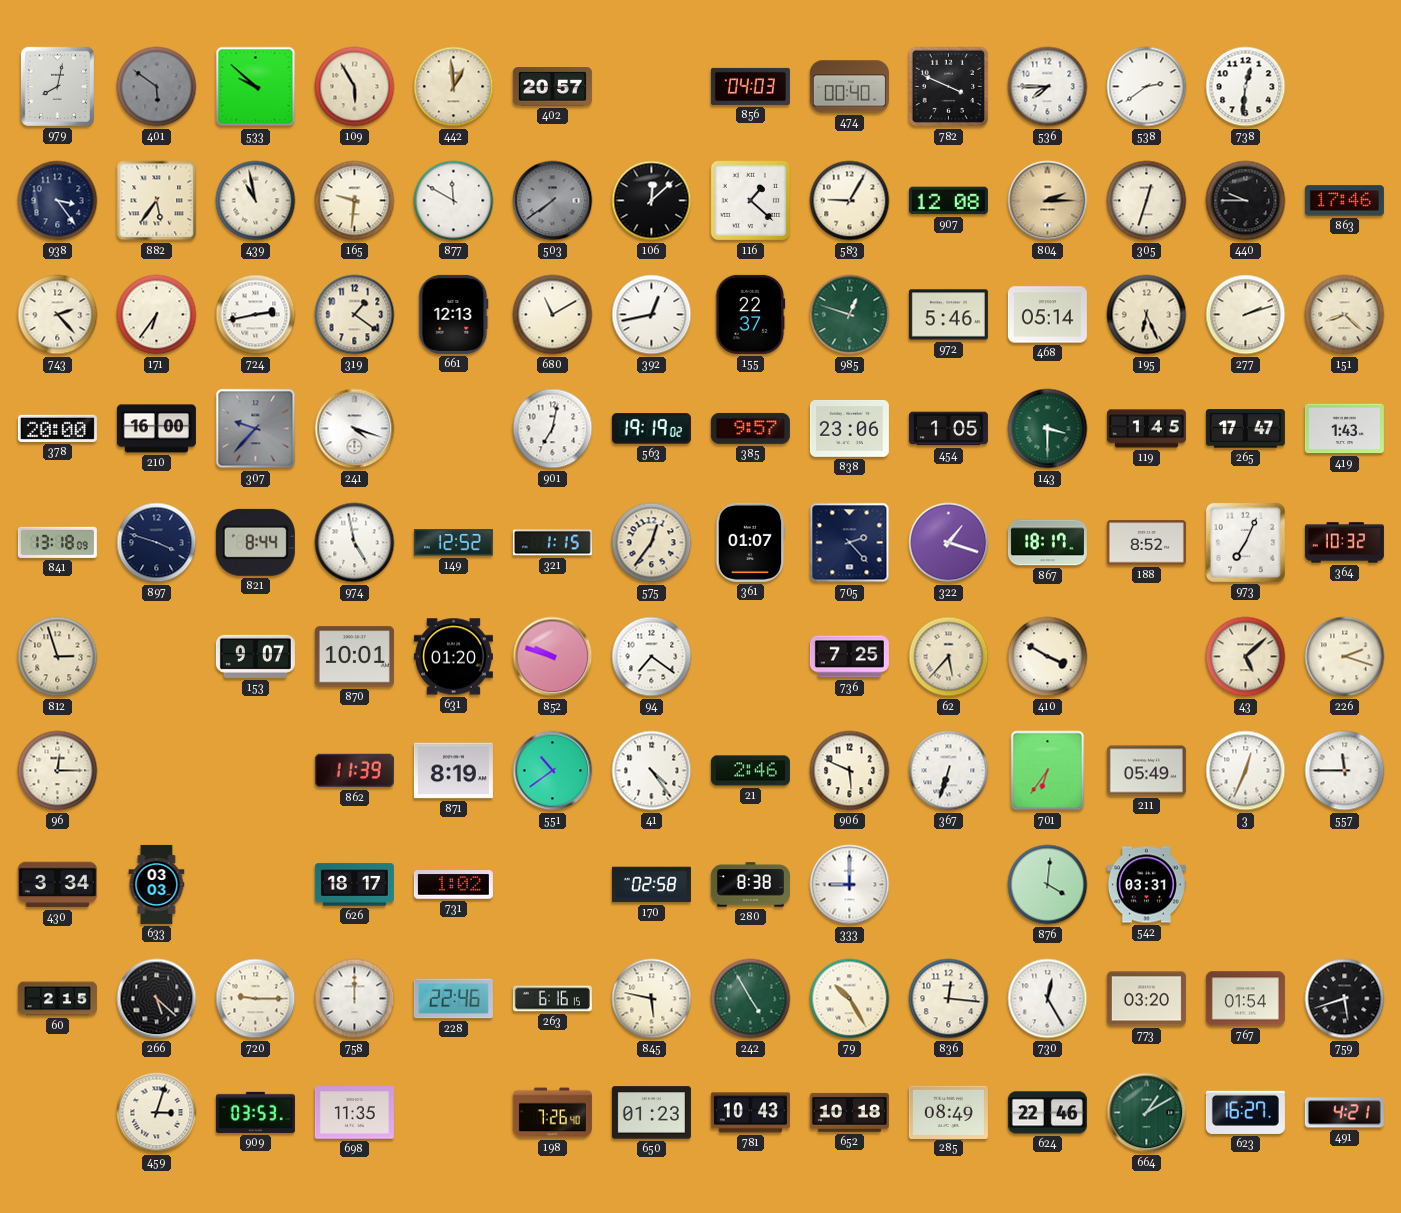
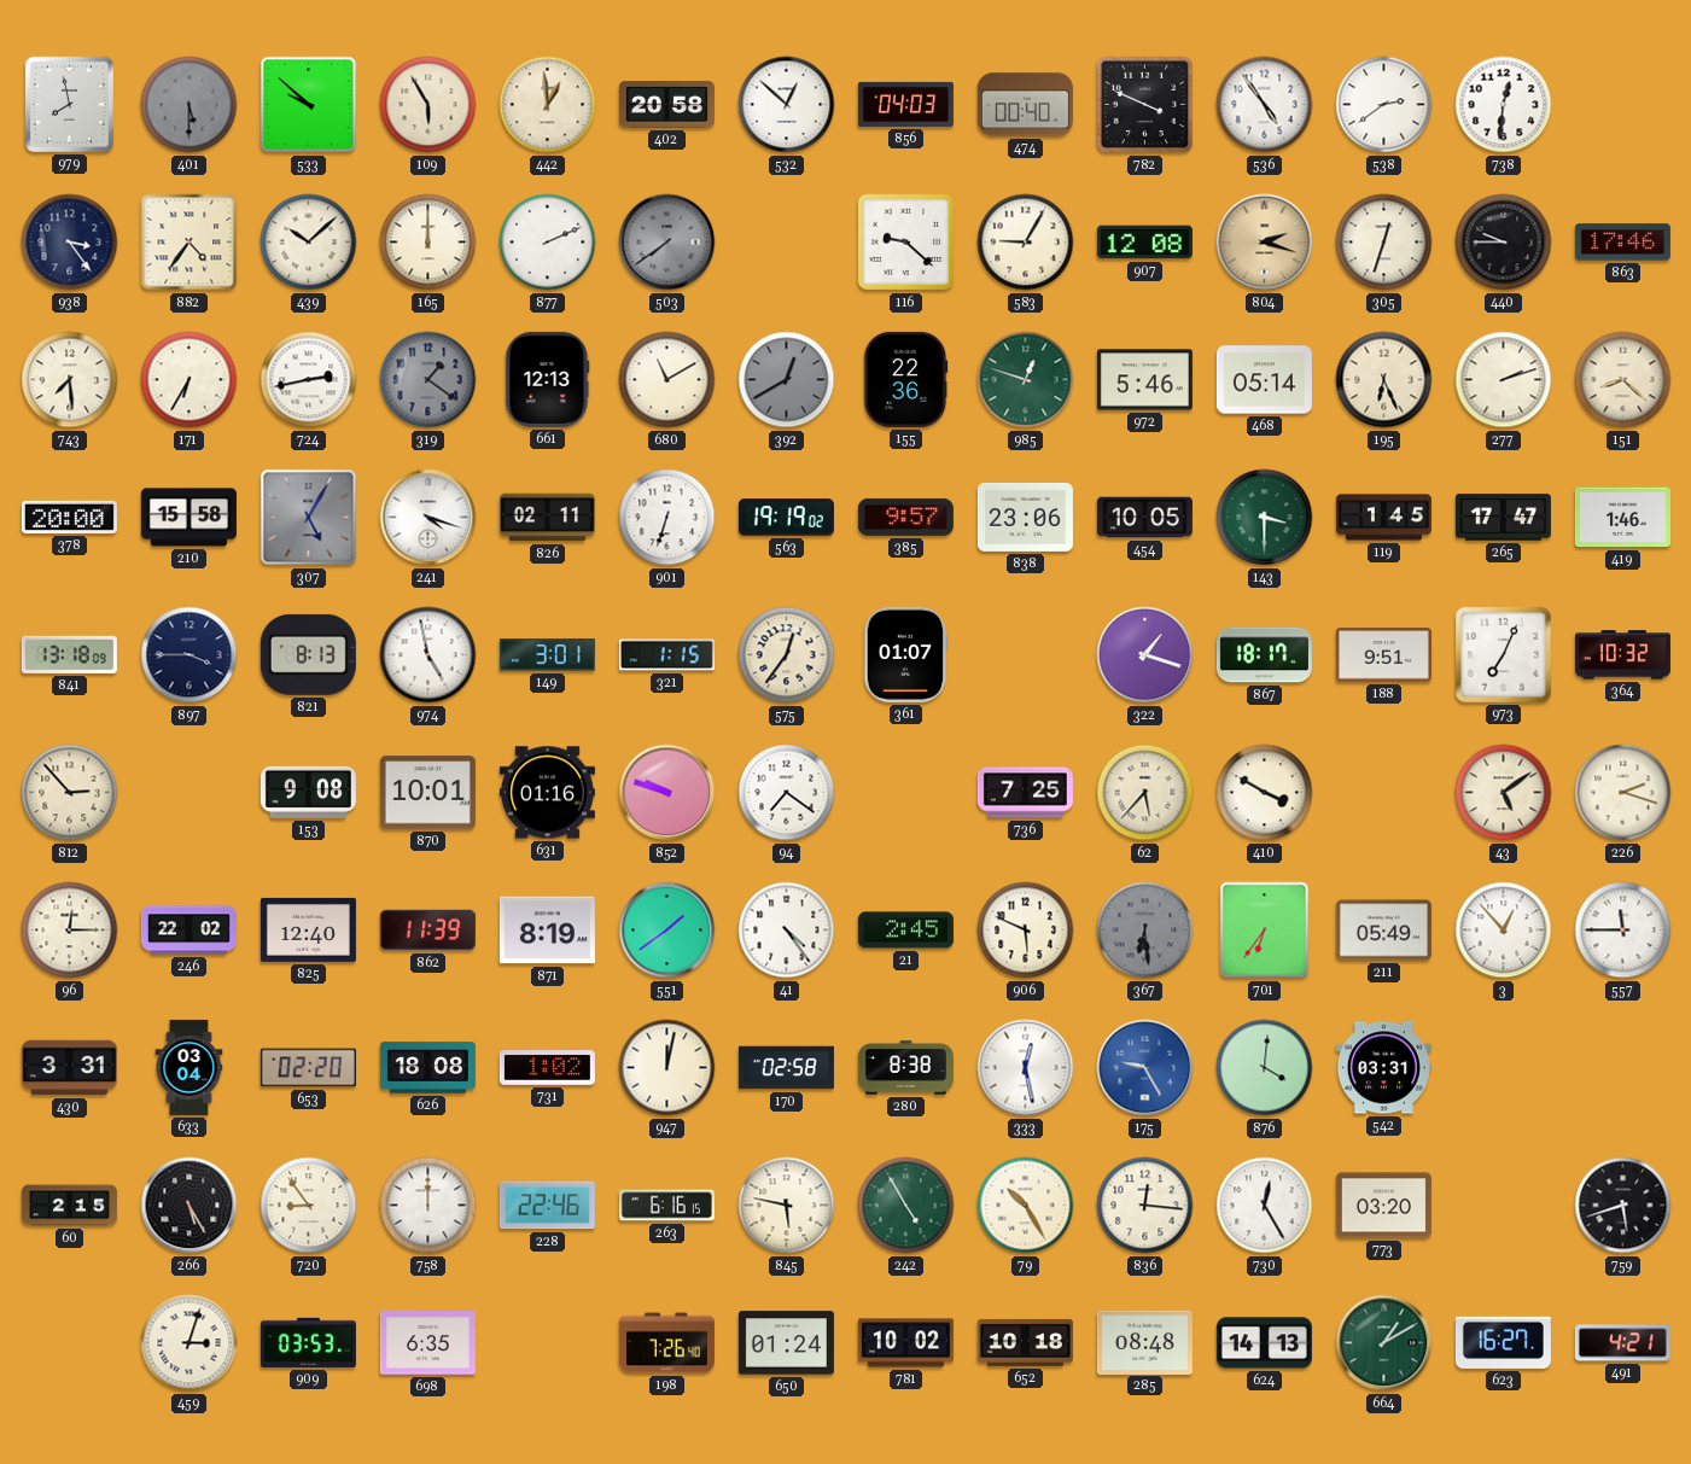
979: 8:02 -> 7:58 (69, 104)
401: 5:51 -> 5:30 (189, 105)
402: 20:57 -> 20:58 (666, 105)
532: none -> 12:52 (787, 105)
536: 7:45 -> 4:54 (1265, 105)
882: 5:36 -> 4:36 (189, 243)
439: 10:58 -> 10:08 (309, 243)
165: 9:31 -> 12:00 (428, 243)
877: 11:50 -> 2:11 (548, 243)
106: 12:08 -> none (652, 201)
116: 1:22 -> 9:22 (906, 243)
804: 2:15 -> 2:18 (1265, 243)
743: 2:23 -> 7:29 (70, 380)
171: 6:36 -> 6:35 (189, 380)
319 dial: cream -> grey (428, 380)
392: 12:43 -> 12:40 (787, 380)
392 dial: white -> grey (787, 380)
155: 22:37 -> 22:36 (906, 379)
210: 16:00 -> 15:58 (188, 518)
307: 9:37 -> 5:05 (309, 518)
826: none -> 02:11 (547, 518)
901: 7:02 -> 6:33 (667, 518)
454: 1:05 -> 10:05 (1144, 518)
419: 1:43 -> 1:46 (1622, 518)
897: 3:48 -> 3:45 (189, 655)
821: 8:44 -> 8:13 (308, 654)
149: 12:52 -> 3:01 (547, 655)
705: 2:23 -> none (850, 543)
188: 8:52 -> 9:51 (1383, 655)
812: 2:57 -> 2:53 (70, 793)
153: 9:07 -> 9:08 (308, 792)
631: 01:20 -> 01:16 (547, 793)
43: 5:08 -> 5:09 (1504, 793)
246: none -> 22:02 (188, 931)
825: none -> 12:40 (308, 929)
551: 10:39 -> 1:39 (667, 931)
21: 2:46 -> 2:45 (905, 931)
367: 6:33 -> 6:29 (1145, 931)
367 dial: white -> grey (1145, 931)
3: 12:34 -> 12:53 (1504, 931)
430: 3:34 -> 3:31 (69, 1068)
633: 03:03 -> 03:04 (189, 1067)
653: none -> 02:20 (308, 1068)
626: 18:17 -> 18:08 (427, 1068)
947: none -> 12:02 (667, 1068)
333: 9:00 -> 12:28 (1026, 1068)
175: none -> 9:25 (1145, 1068)
266: 5:22 -> 5:25 (189, 1206)
720: 9:15 -> 8:54 (309, 1206)
767: 01:54 -> none (1245, 999)
698: 11:35 -> 6:35 (427, 1343)
650: 01:23 -> 01:24 (786, 1343)
781: 10:43 -> 10:02 (905, 1343)
285: 08:49 -> 08:48 (1144, 1342)
624: 22:46 -> 14:13 (1264, 1343)
